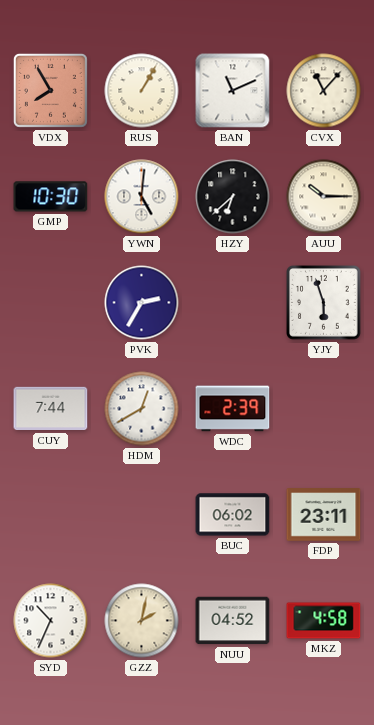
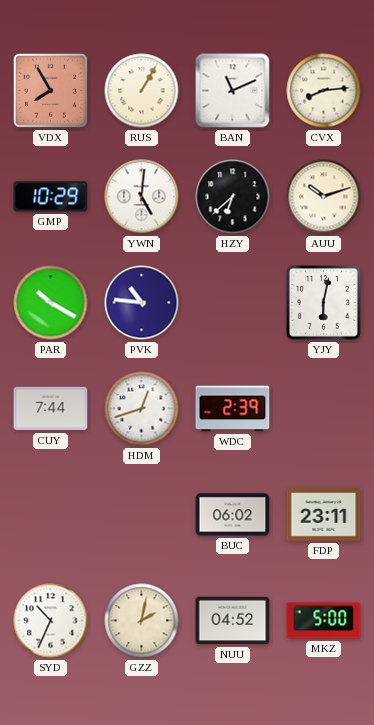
CVX: 11:07 -> 8:14 (324, 91)
GMP: 10:30 -> 10:29 (51, 197)
AUU: 10:15 -> 10:12 (324, 197)
PAR: none -> 10:20 (51, 303)
PVK: 2:35 -> 10:46 (142, 303)
YJY: 5:57 -> 6:02 (324, 303)
HDM: 12:40 -> 12:42 (142, 409)
MKZ: 4:58 -> 5:00 (324, 621)
